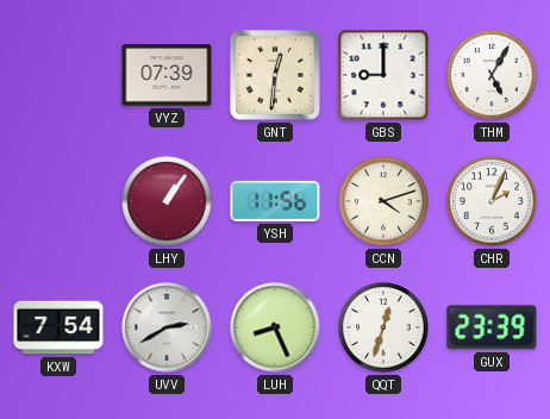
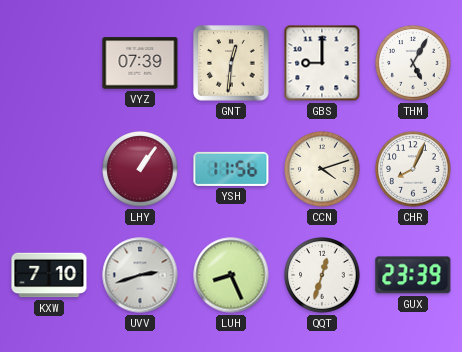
CHR: 2:04 -> 8:04 (413, 169)
KXW: 7:54 -> 7:10 (49, 275)
UVV: 2:40 -> 2:42 (140, 275)
